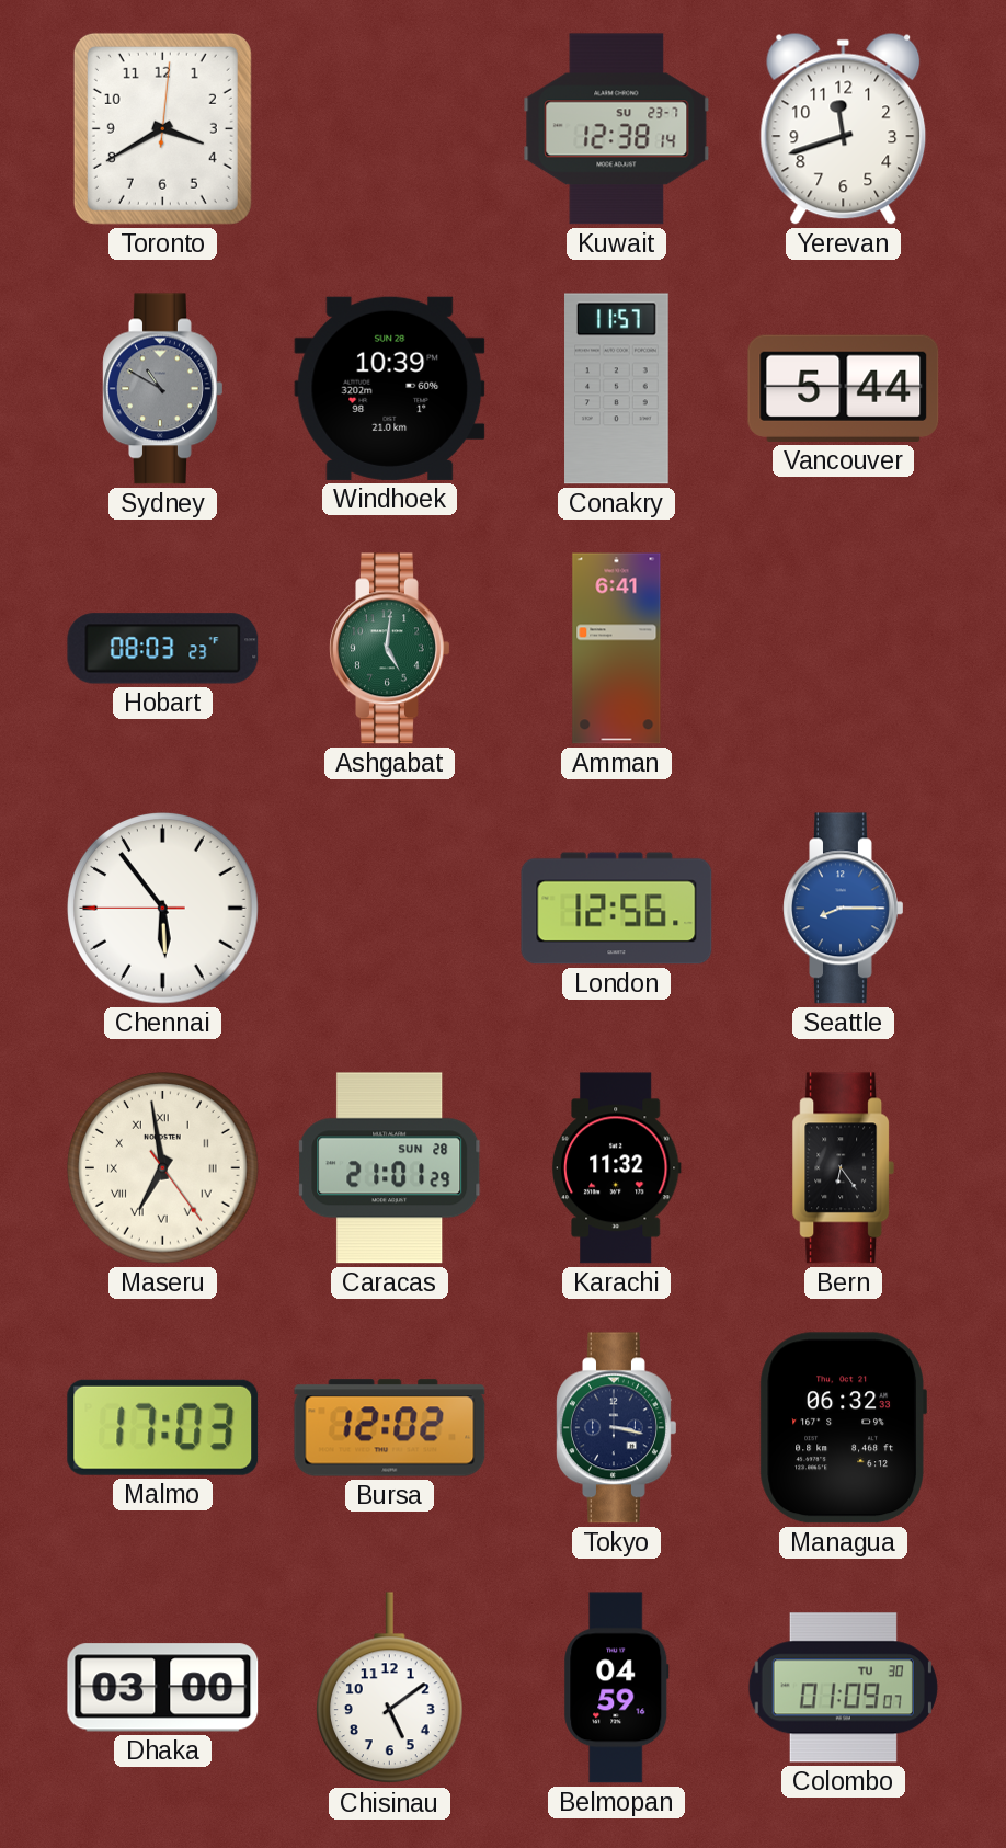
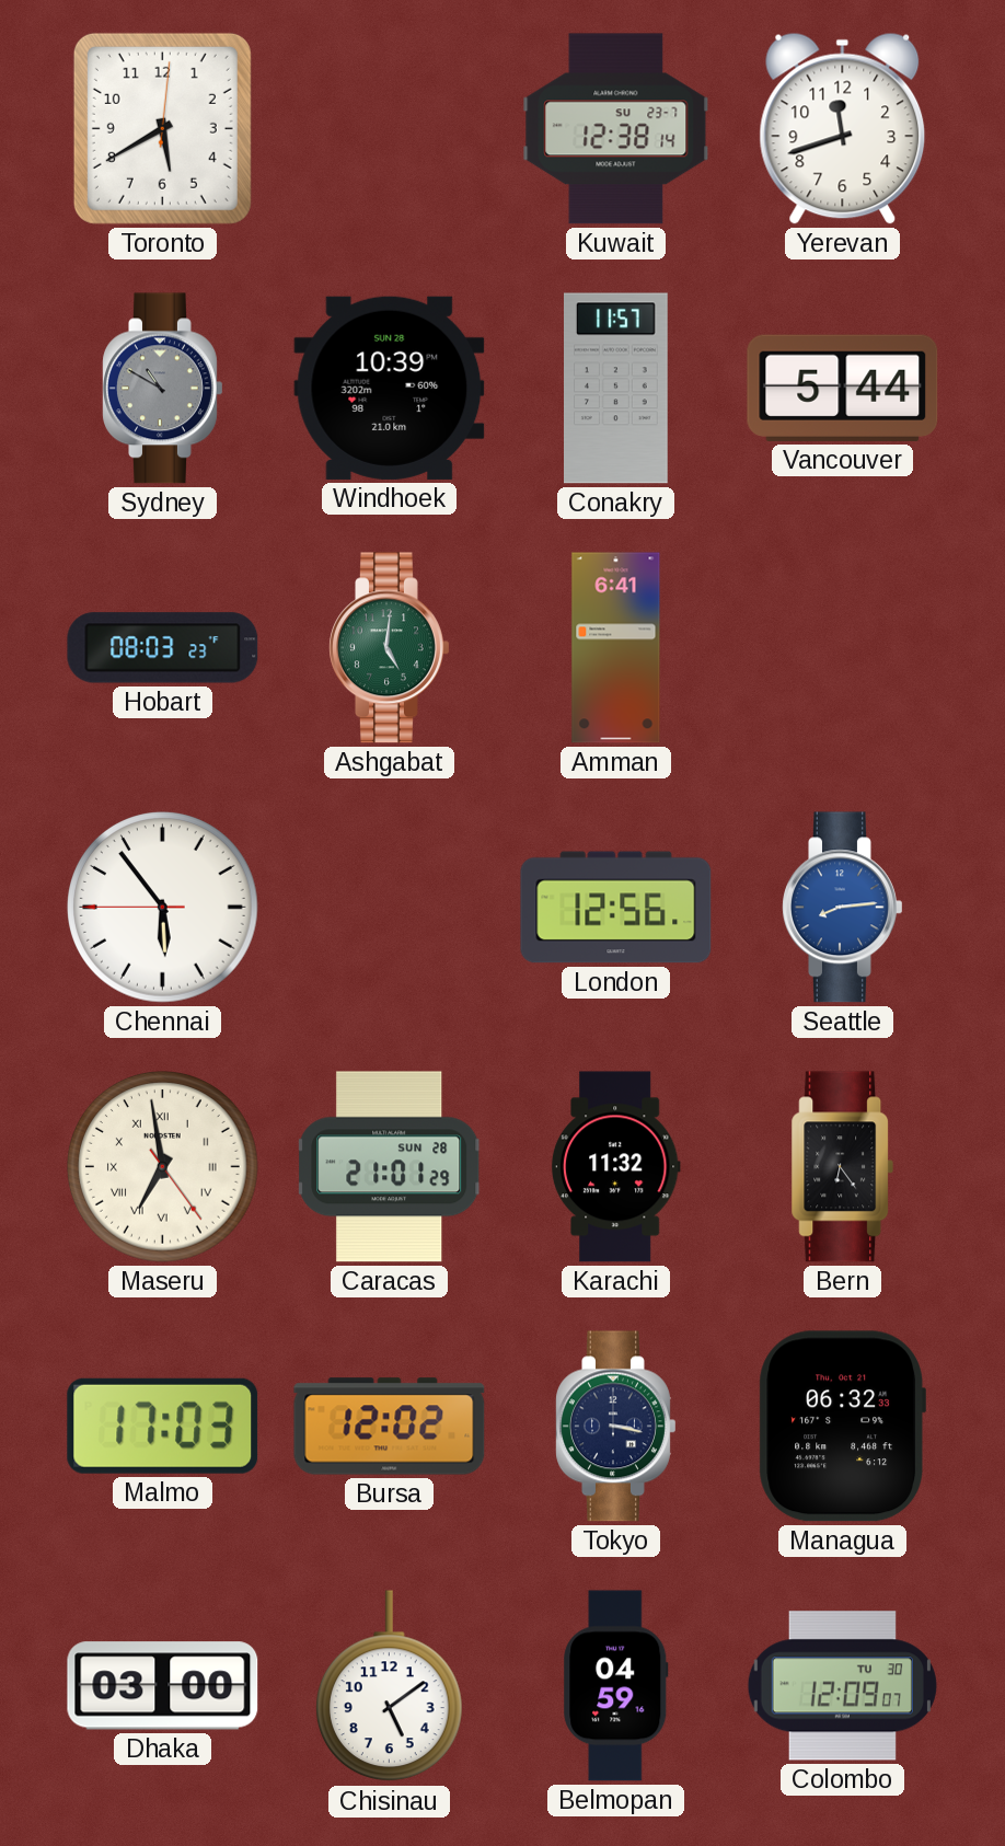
Toronto: 3:40 -> 5:40 (162, 128)
Seattle: 8:15 -> 8:14 (843, 908)
Colombo: 01:09 -> 12:09 (842, 1686)
